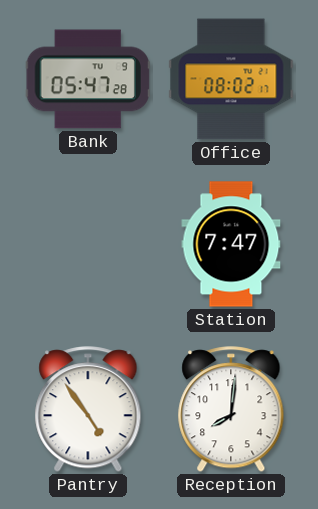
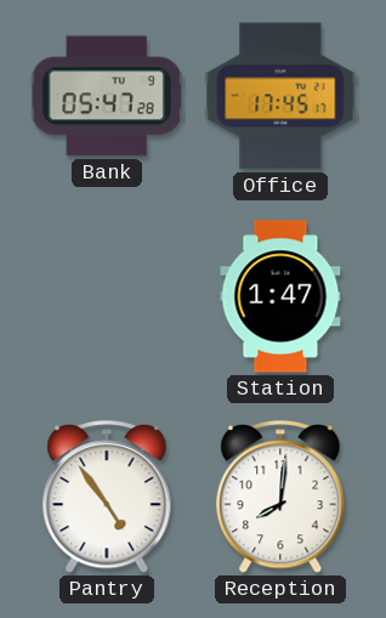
Office: 08:02 -> 17:45 (280, 96)
Station: 7:47 -> 1:47 (280, 296)
